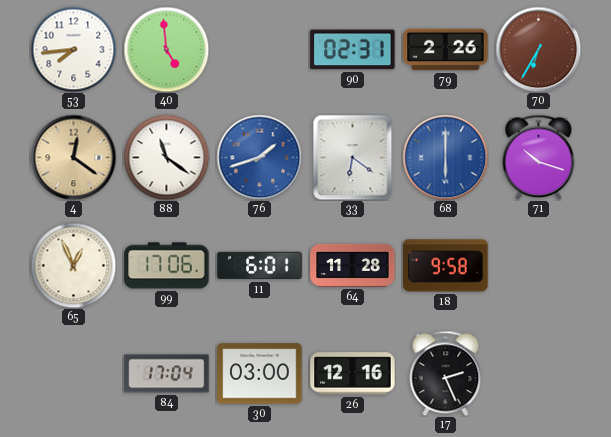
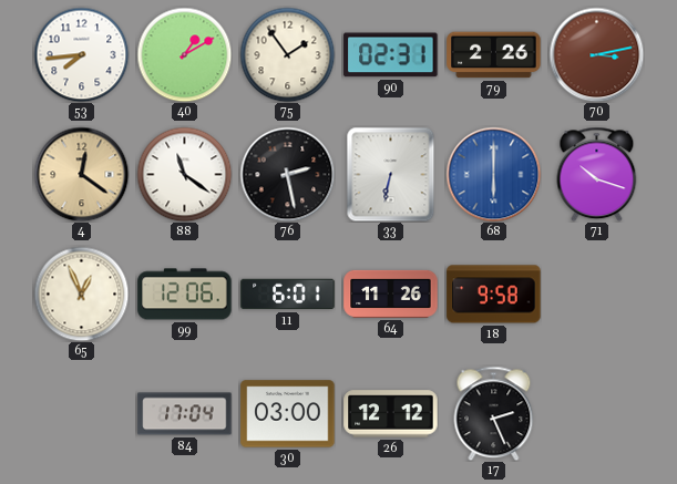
40: 4:59 -> 1:10 (184, 54)
75: none -> 1:54 (287, 54)
70: 6:35 -> 3:13 (596, 54)
76: 1:42 -> 2:28 (287, 174)
76 dial: blue -> black (287, 174)
33: 6:21 -> 6:32 (391, 174)
99: 17:06 -> 12:06 (185, 295)
64: 11:28 -> 11:26 (391, 294)
26: 12:16 -> 12:12 (391, 414)
